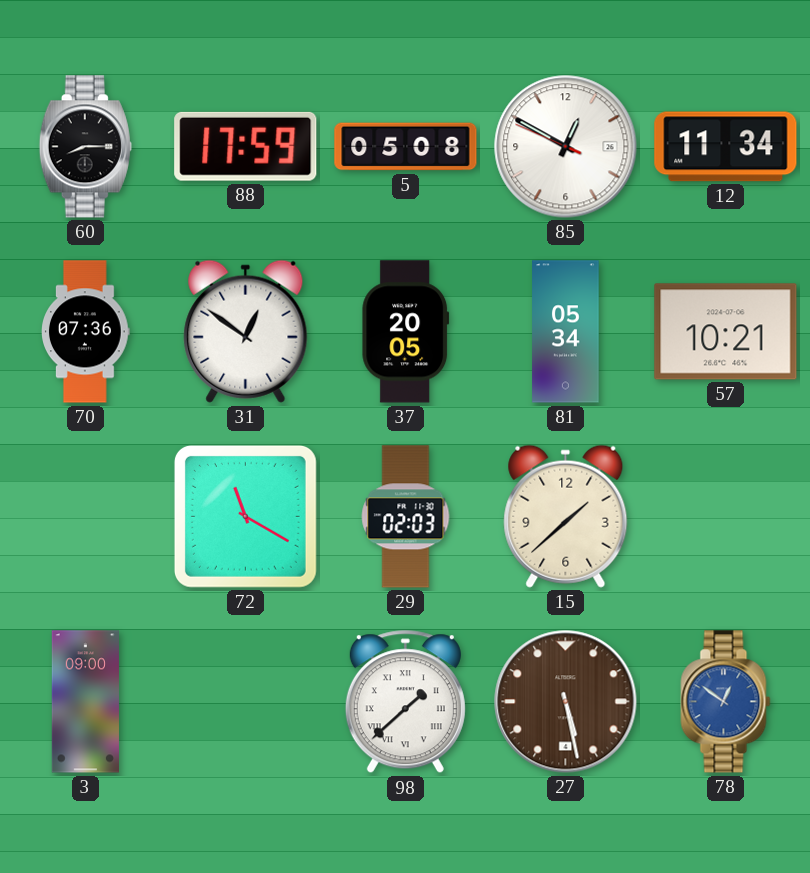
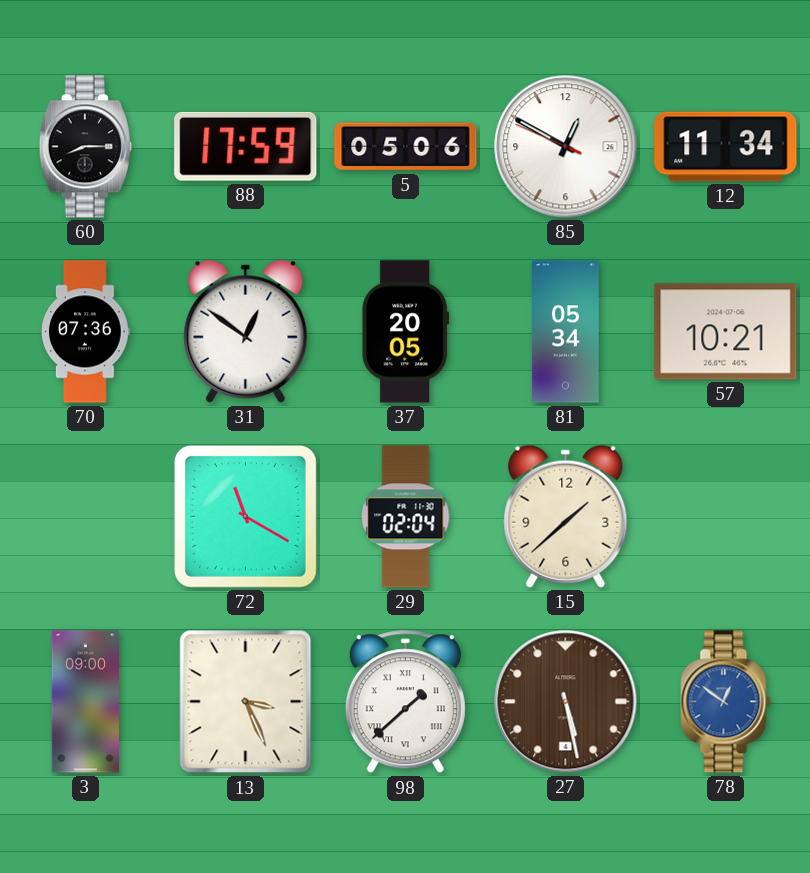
5: 05:08 -> 05:06 (406, 147)
29: 02:03 -> 02:04 (406, 517)
13: none -> 3:26 (246, 702)
